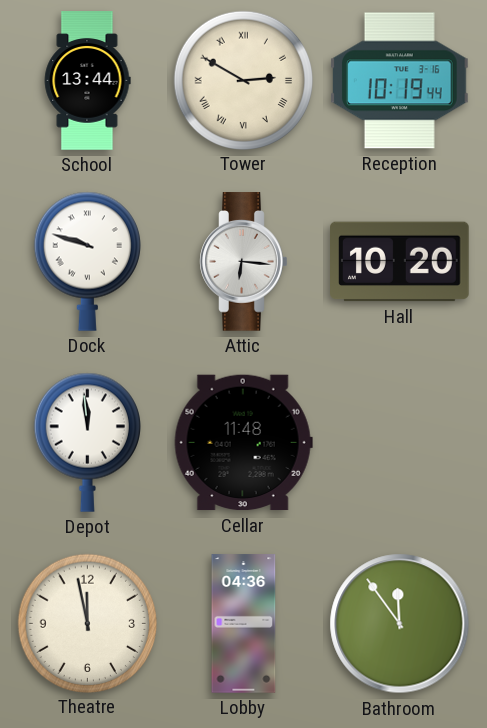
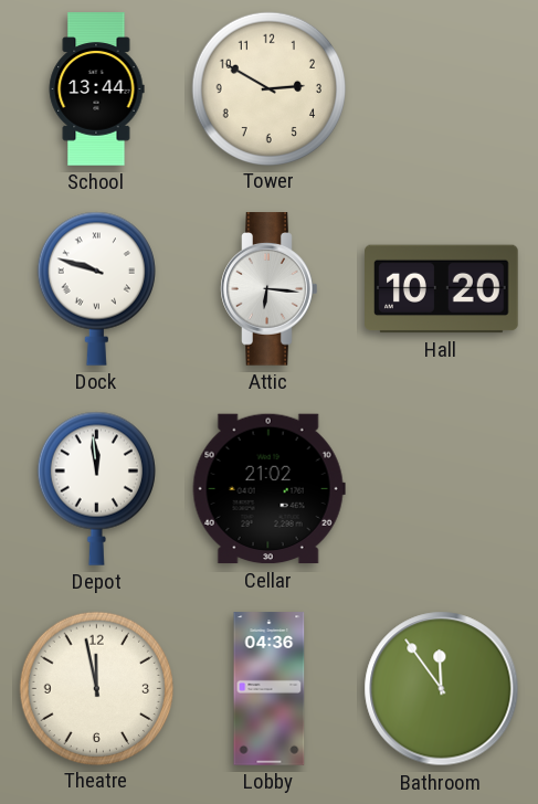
Tower numerals: Roman -> Arabic (268, 88)
Reception: 10:19 -> none (400, 81)
Cellar: 11:48 -> 21:02 (268, 489)
